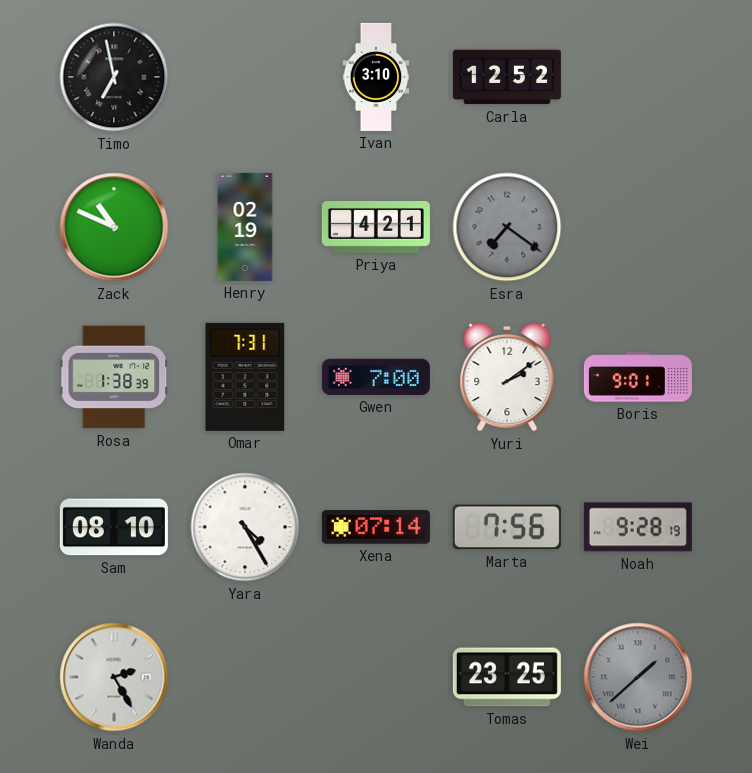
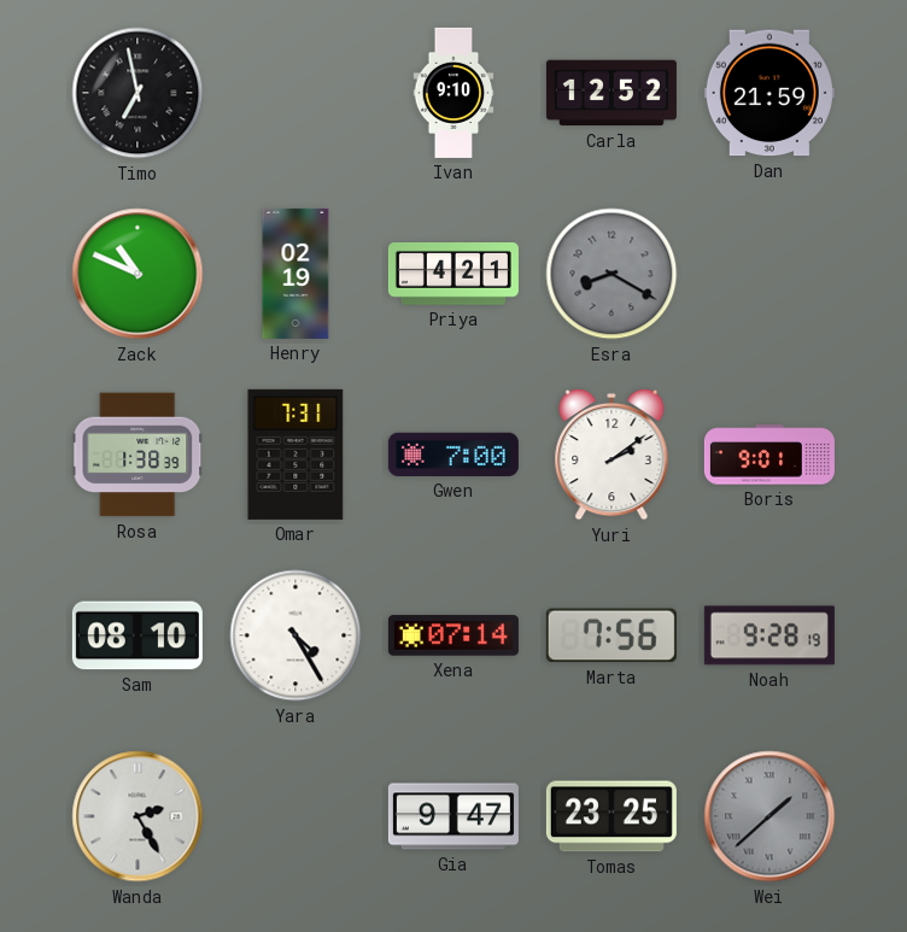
Ivan: 3:10 -> 9:10 (453, 93)
Dan: none -> 21:59 (770, 93)
Esra: 7:21 -> 8:20 (612, 274)
Gia: none -> 9:47 (453, 816)
